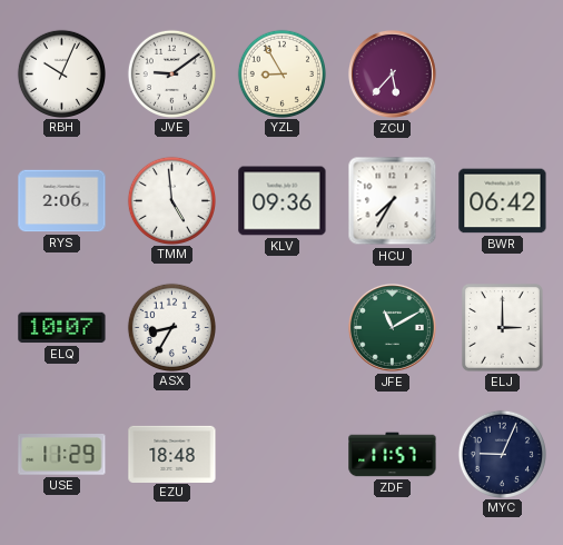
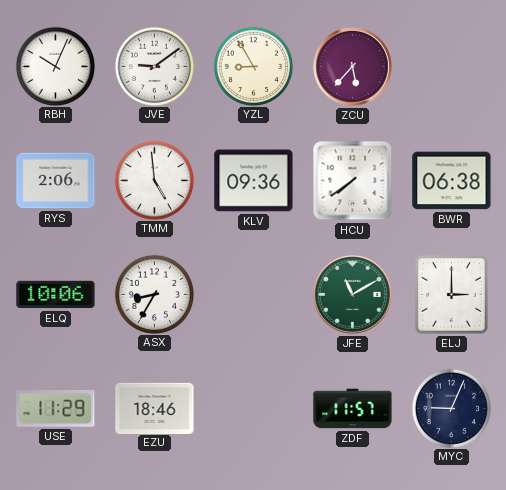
HCU: 7:35 -> 7:39 (353, 181)
BWR: 06:42 -> 06:38 (452, 181)
ELQ: 10:07 -> 10:06 (56, 295)
EZU: 18:48 -> 18:46 (155, 408)
